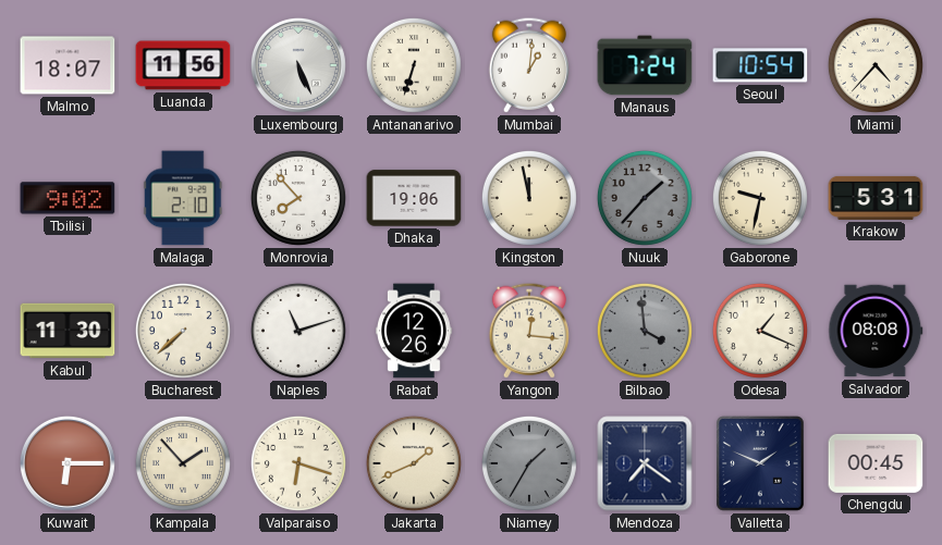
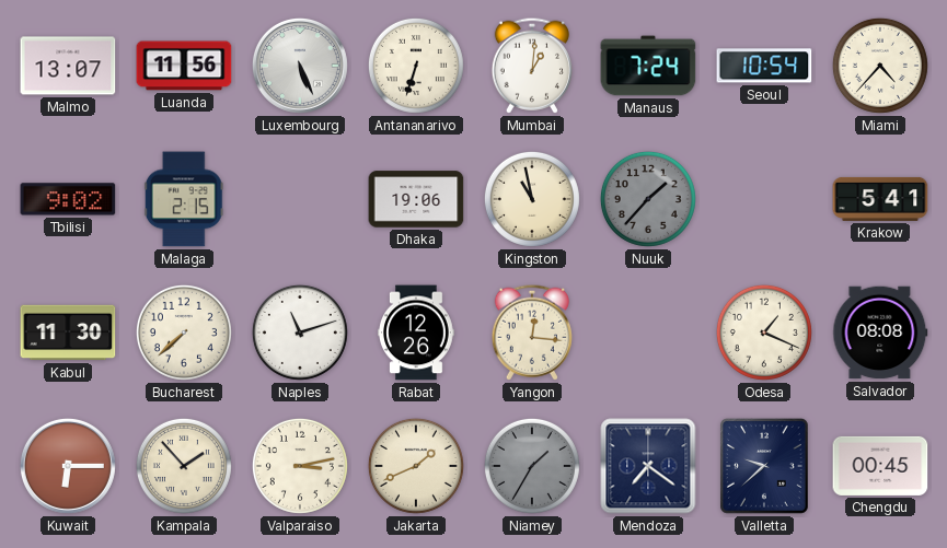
Malmo: 18:07 -> 13:07 (68, 66)
Malaga: 2:10 -> 2:15 (184, 199)
Monrovia: 7:53 -> none (298, 198)
Kingston: 11:58 -> 10:58 (532, 199)
Gaborone: 9:32 -> none (760, 198)
Krakow: 5:31 -> 5:41 (880, 199)
Bilbao: 3:59 -> none (645, 331)
Valparaiso: 6:18 -> 3:13 (300, 466)
Valletta: 1:49 -> 9:38 (765, 467)
